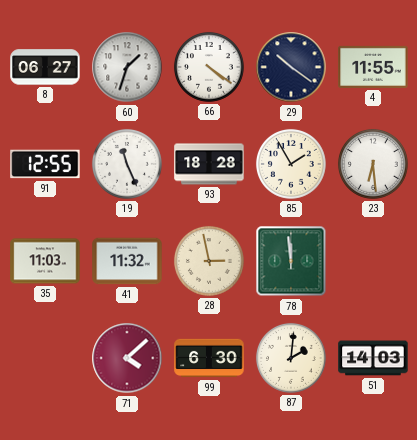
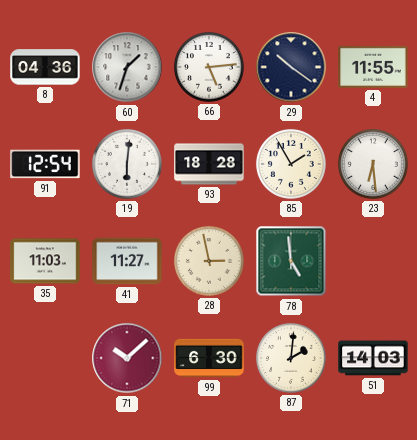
8: 06:27 -> 04:36 (45, 67)
66: 4:21 -> 5:14 (209, 67)
91: 12:55 -> 12:54 (45, 164)
19: 11:26 -> 6:01 (127, 164)
41: 11:32 -> 11:27 (127, 261)
78: 11:59 -> 4:59 (291, 261)
71: 4:08 -> 10:08 (127, 358)
